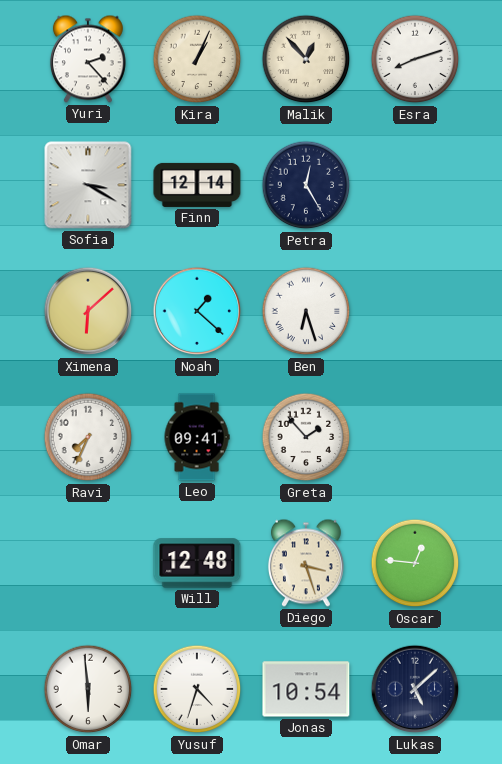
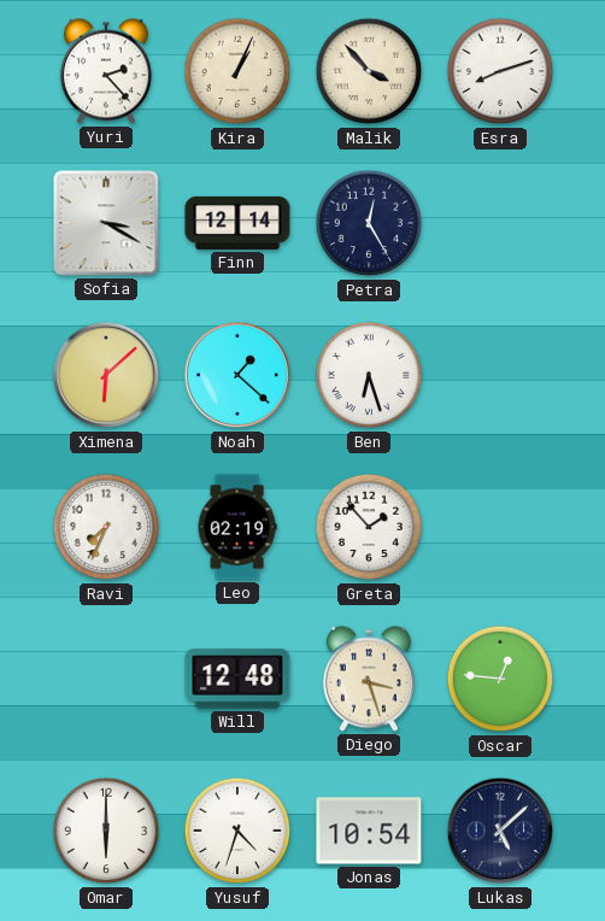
Malik: 12:53 -> 3:53 (369, 71)
Leo: 09:41 -> 02:19 (237, 527)
Omar: 5:59 -> 6:00 (106, 831)
